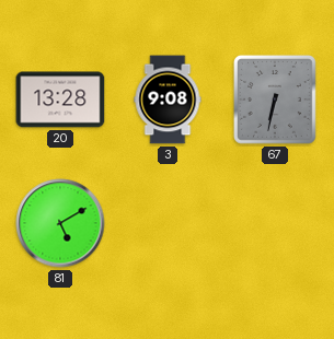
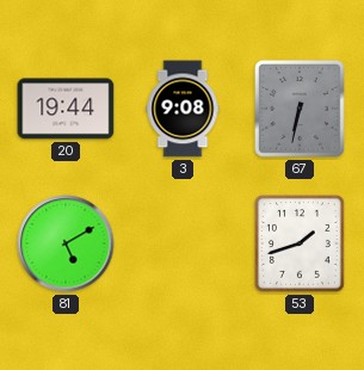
20: 13:28 -> 19:44 (66, 109)
53: none -> 1:42 (301, 243)
